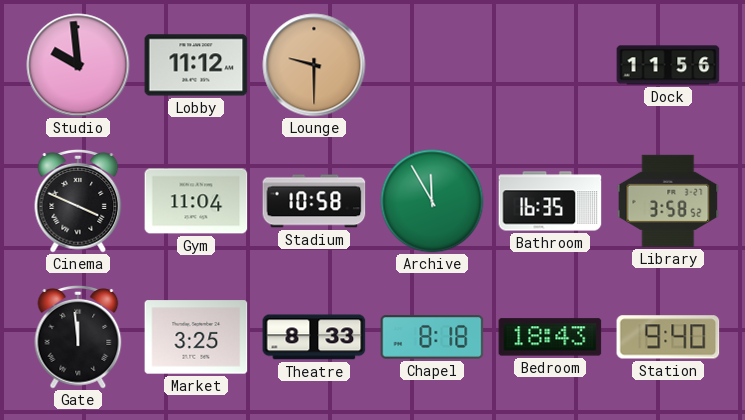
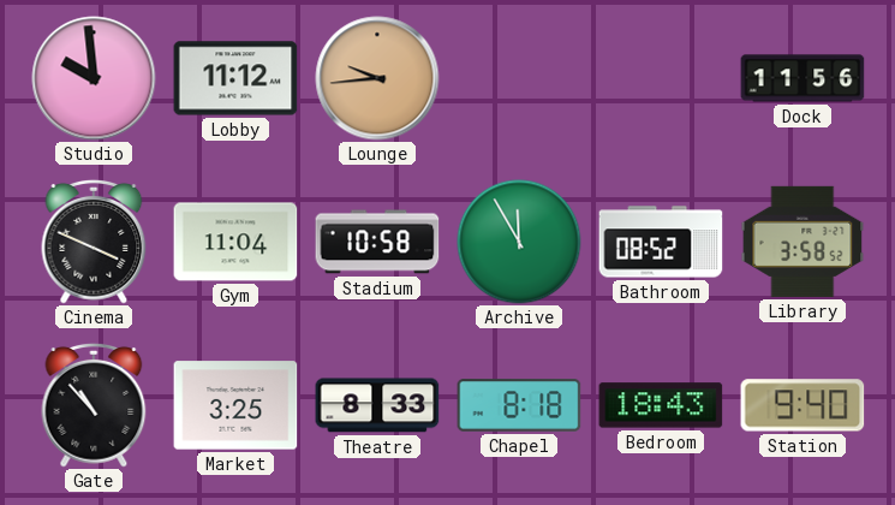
Lounge: 9:30 -> 9:44 (377, 78)
Bathroom: 16:35 -> 08:52 (661, 242)
Gate: 11:59 -> 10:53 (94, 405)
